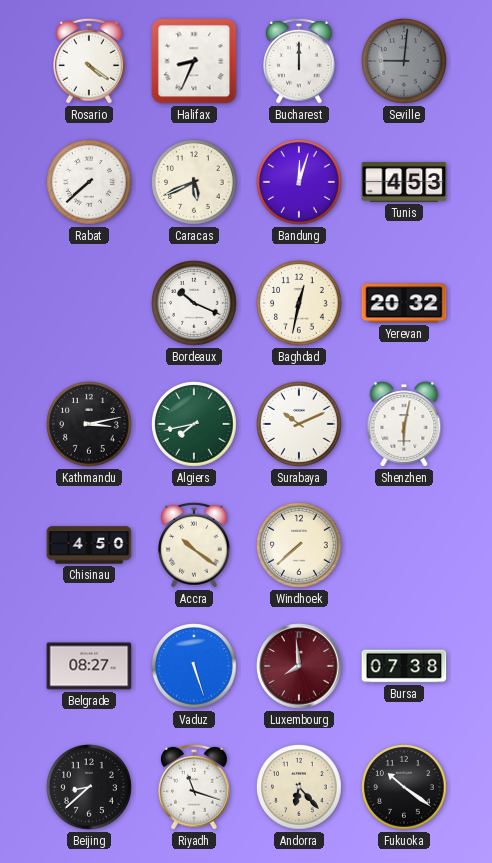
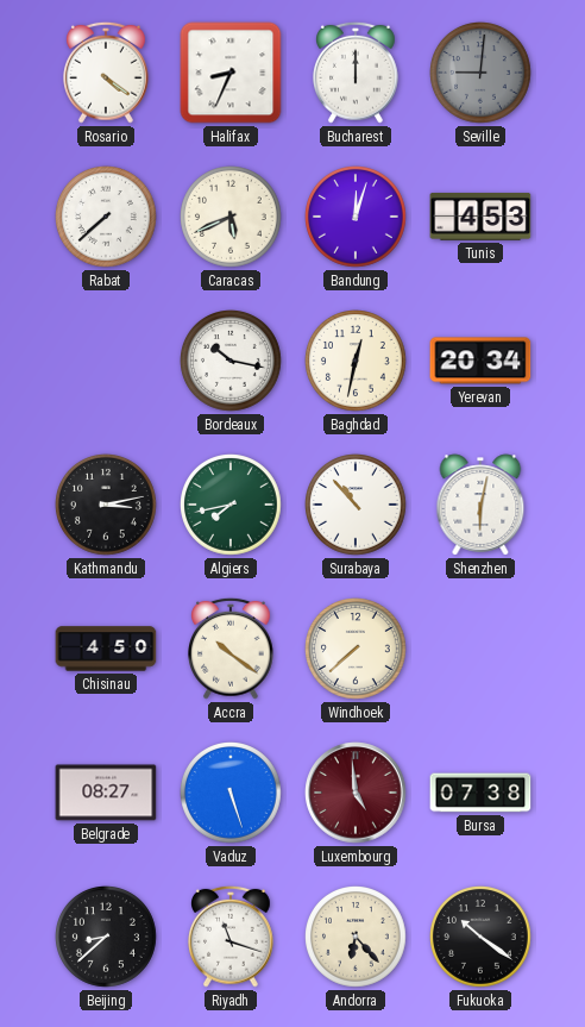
Bordeaux: 10:19 -> 10:17 (232, 362)
Yerevan: 20:32 -> 20:34 (480, 361)
Surabaya: 10:11 -> 10:53 (357, 506)
Luxembourg: 7:59 -> 4:59 (356, 793)
